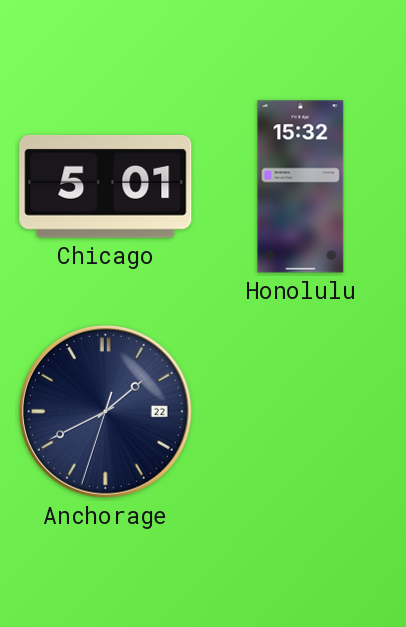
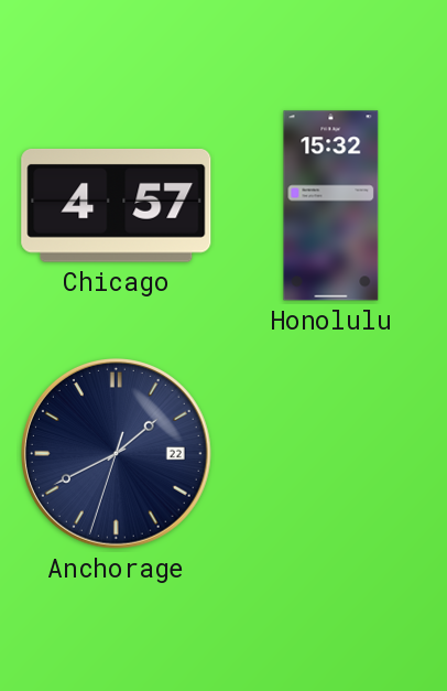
Chicago: 5:01 -> 4:57 (117, 205)
